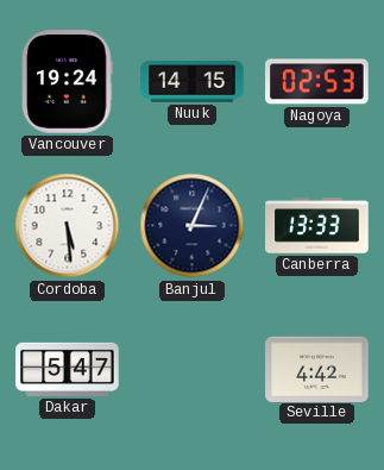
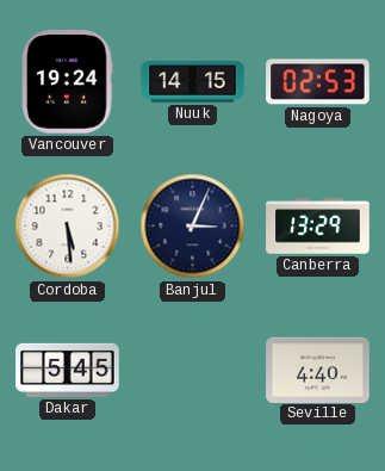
Canberra: 13:33 -> 13:29 (318, 227)
Dakar: 5:47 -> 5:45 (68, 370)
Seville: 4:42 -> 4:40 (318, 370)
